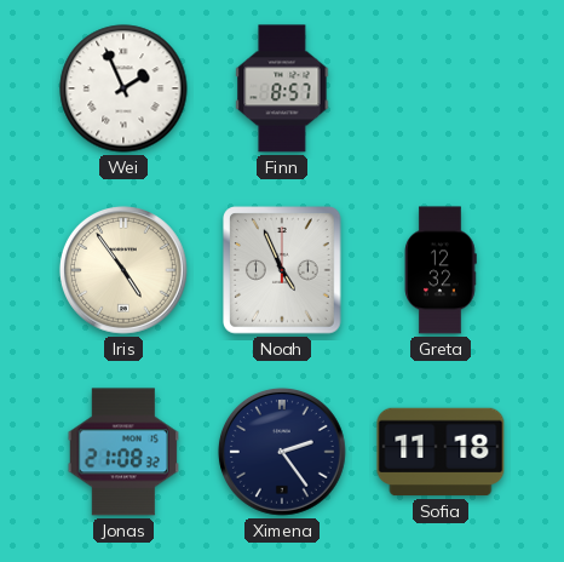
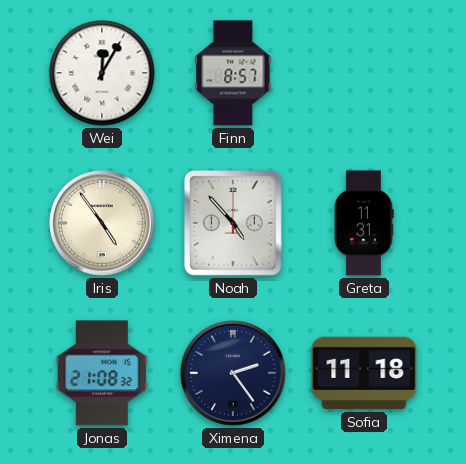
Wei: 1:56 -> 12:05 (102, 73)
Noah: 4:56 -> 4:53 (234, 224)
Greta: 12:32 -> 11:31 (364, 223)
